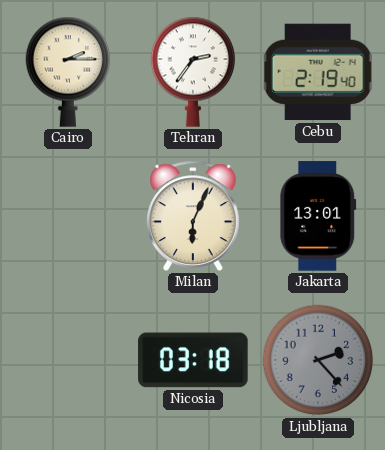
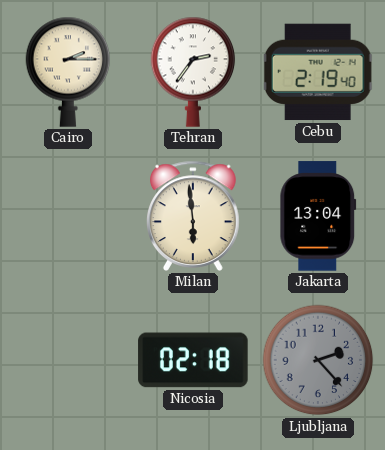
Milan: 6:04 -> 5:59 (194, 216)
Jakarta: 13:01 -> 13:04 (318, 216)
Nicosia: 03:18 -> 02:18 (193, 360)
